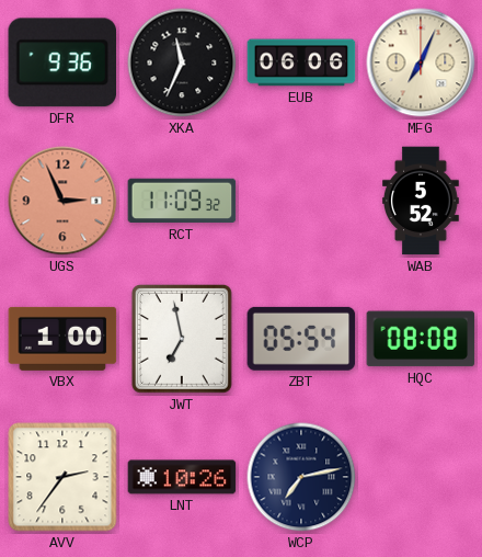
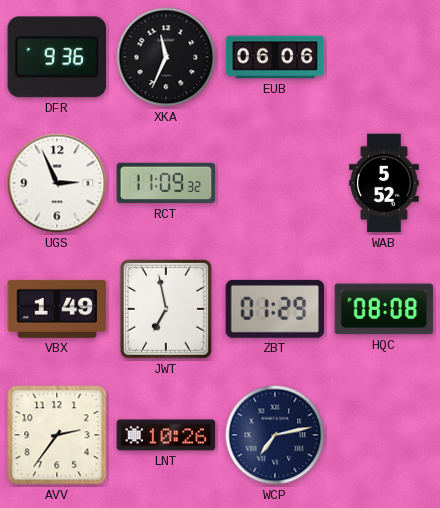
MFG: 7:04 -> none (421, 62)
UGS dial: salmon -> white (57, 183)
VBX: 1:00 -> 1:49 (57, 309)
ZBT: 05:54 -> 01:29 (275, 309)
